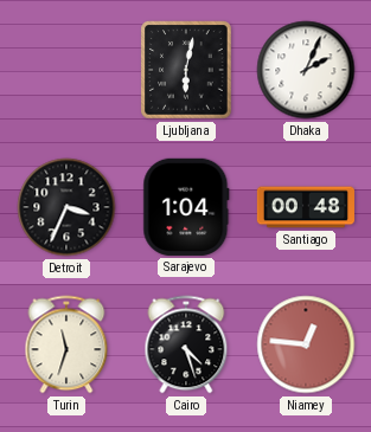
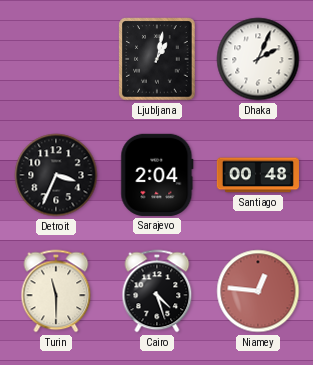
Ljubljana: 6:02 -> 1:02 (157, 59)
Sarajevo: 1:04 -> 2:04 (157, 175)
Turin: 11:33 -> 11:30 (56, 291)
